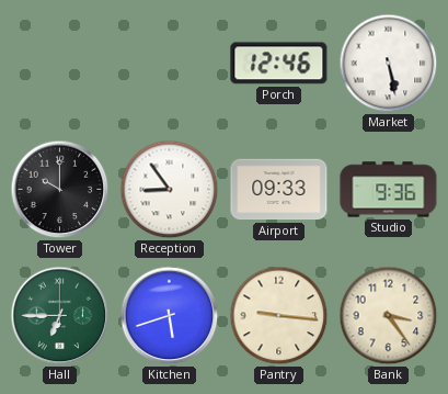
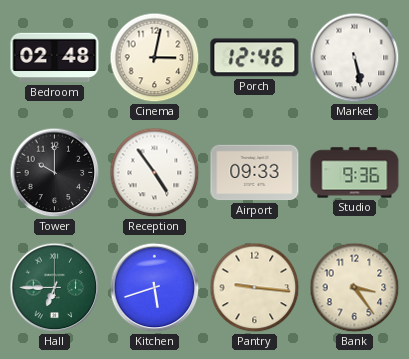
Bedroom: none -> 02:48 (55, 58)
Cinema: none -> 3:02 (155, 58)
Reception: 8:54 -> 4:54 (155, 173)
